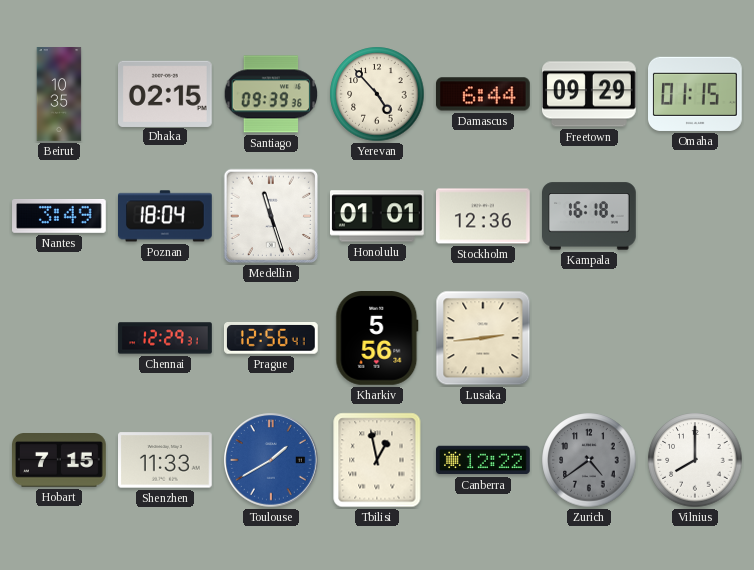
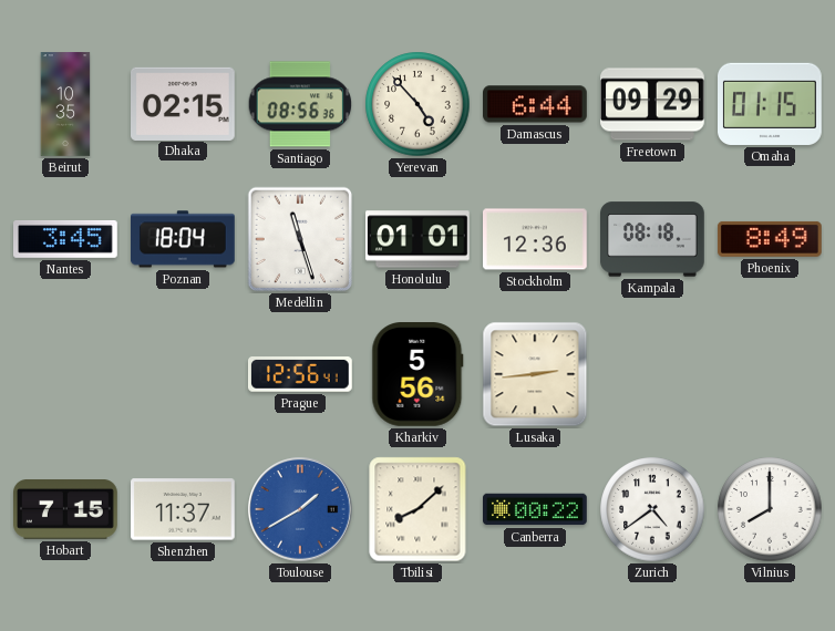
Santiago: 09:39 -> 08:56 (300, 104)
Nantes: 3:49 -> 3:45 (66, 240)
Kampala: 16:18 -> 08:18 (653, 239)
Phoenix: none -> 8:49 (770, 239)
Chennai: 12:29 -> none (165, 338)
Shenzhen: 11:33 -> 11:37 (184, 509)
Tbilisi: 12:58 -> 8:08 (417, 509)
Canberra: 12:22 -> 00:22 (536, 509)
Zurich dial: grey -> white (652, 509)
